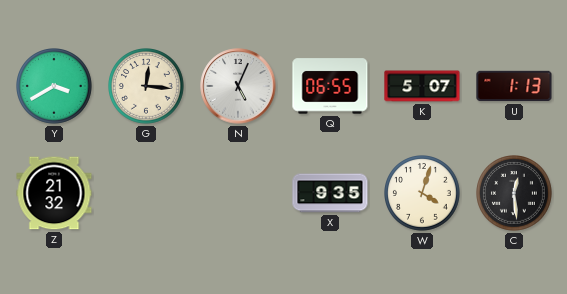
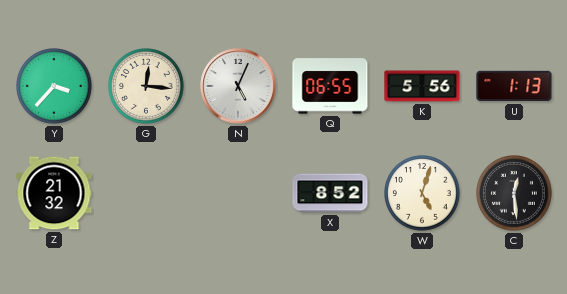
Y: 3:40 -> 3:37 (55, 87)
K: 5:07 -> 5:56 (422, 86)
X: 9:35 -> 8:52 (330, 193)
W: 4:03 -> 5:03 (423, 194)
